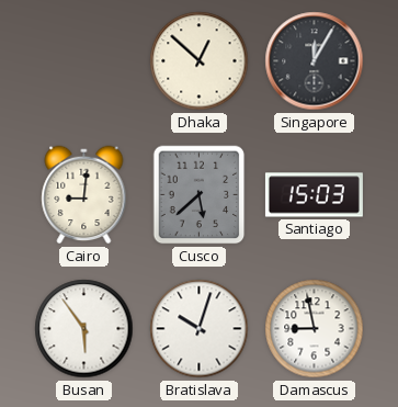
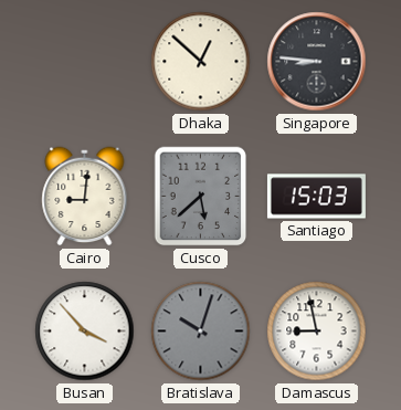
Singapore: 12:05 -> 8:46 (317, 62)
Busan: 5:54 -> 3:53 (85, 332)
Bratislava dial: white -> grey (201, 332)
